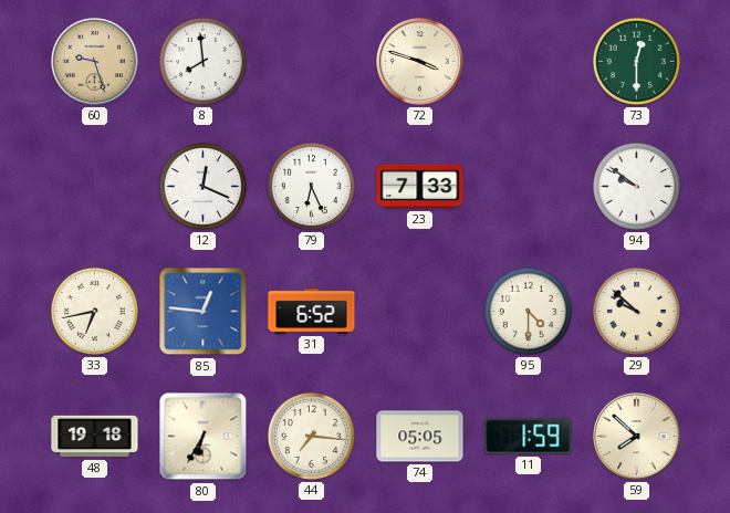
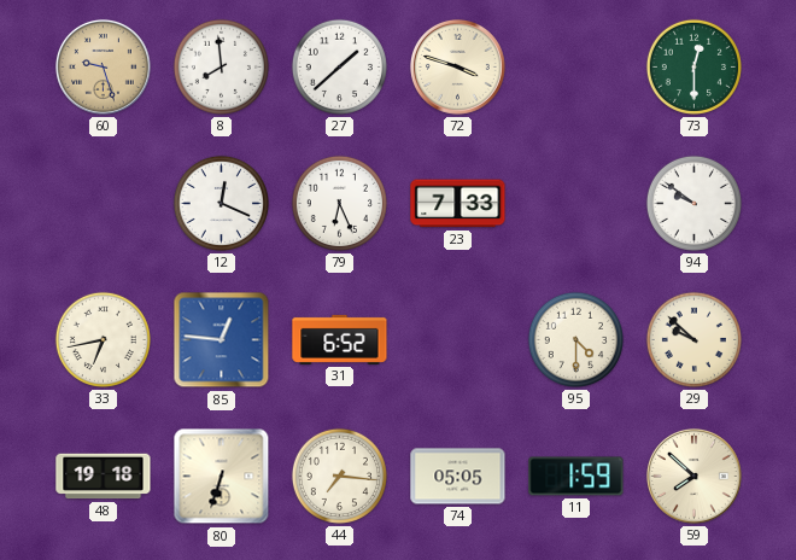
27: none -> 1:38 (339, 66)
80: 6:35 -> 6:33 (222, 477)
